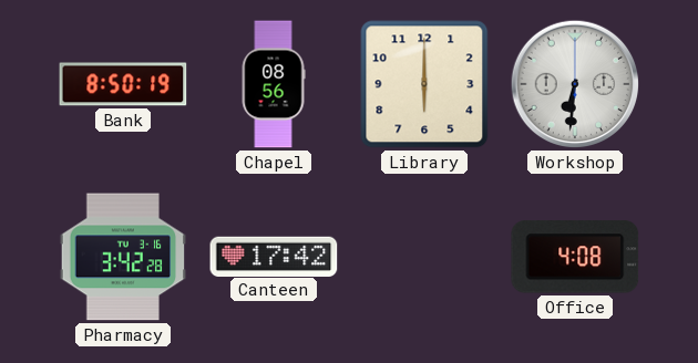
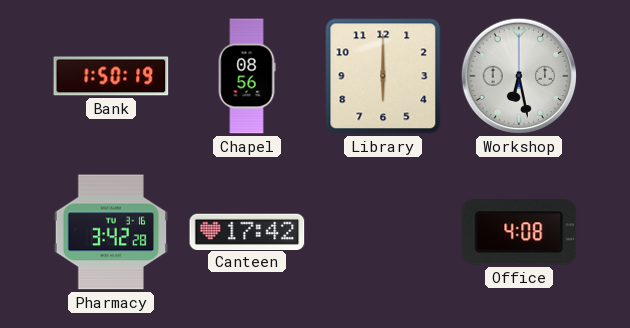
Bank: 8:50 -> 1:50 (111, 76)
Workshop: 6:31 -> 6:28 (519, 76)
